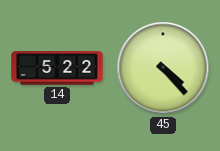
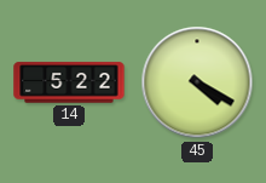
45: 4:23 -> 4:20 (197, 82)
